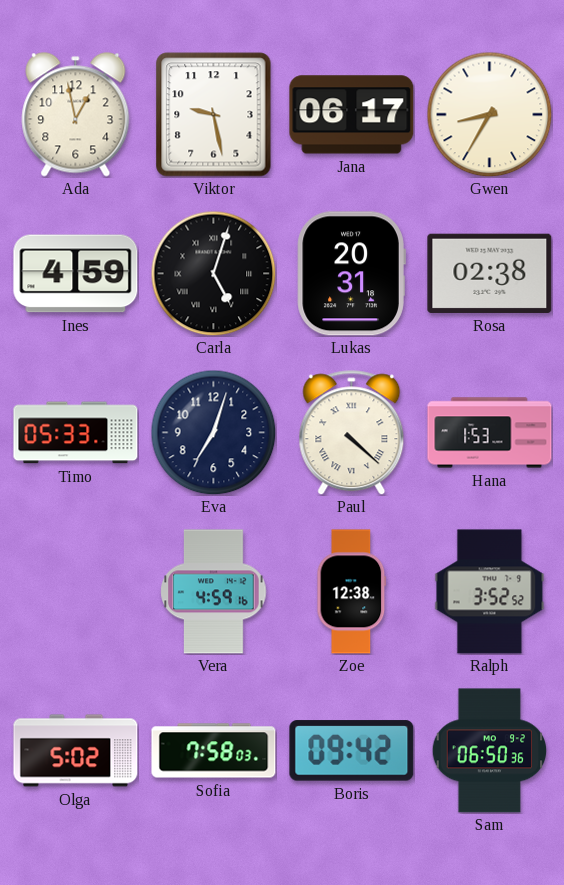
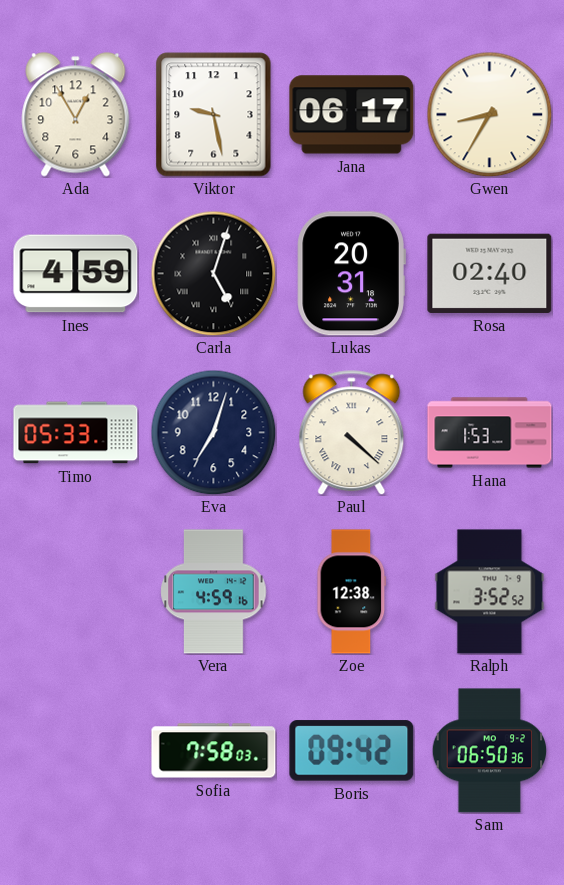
Ada: 12:58 -> 12:55 (76, 115)
Rosa: 02:38 -> 02:40 (490, 273)
Olga: 5:02 -> none (76, 751)
